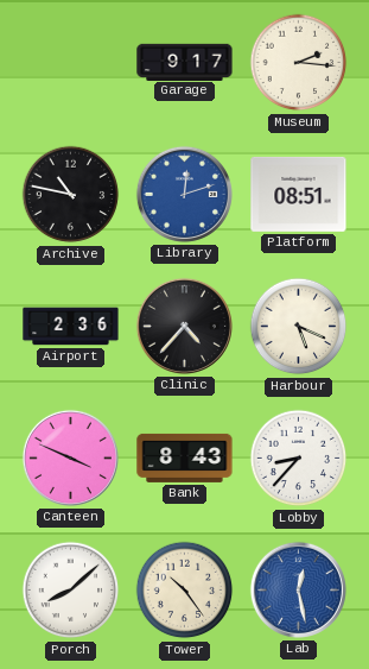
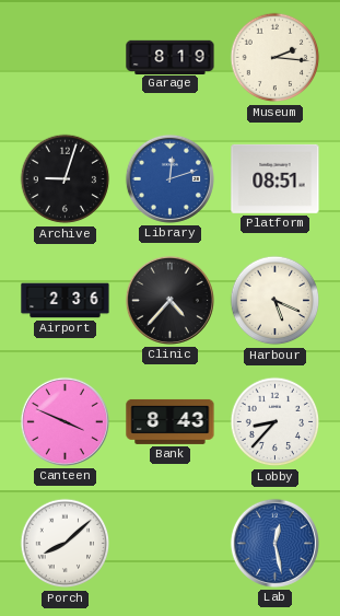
Garage: 9:17 -> 8:19 (171, 57)
Archive: 10:47 -> 9:03 (66, 179)
Tower: 10:24 -> none (185, 591)
